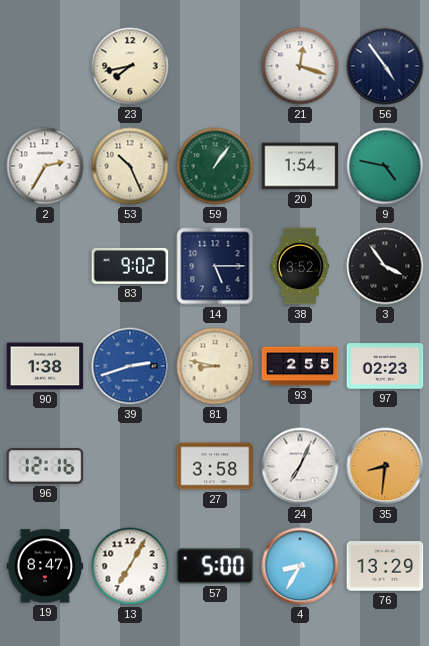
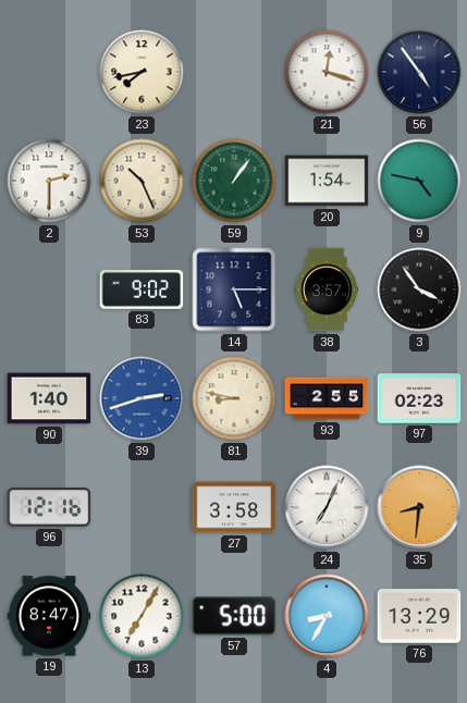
2: 2:35 -> 2:30 (49, 181)
38: 3:52 -> 3:57 (325, 289)
90: 1:38 -> 1:40 (49, 398)
